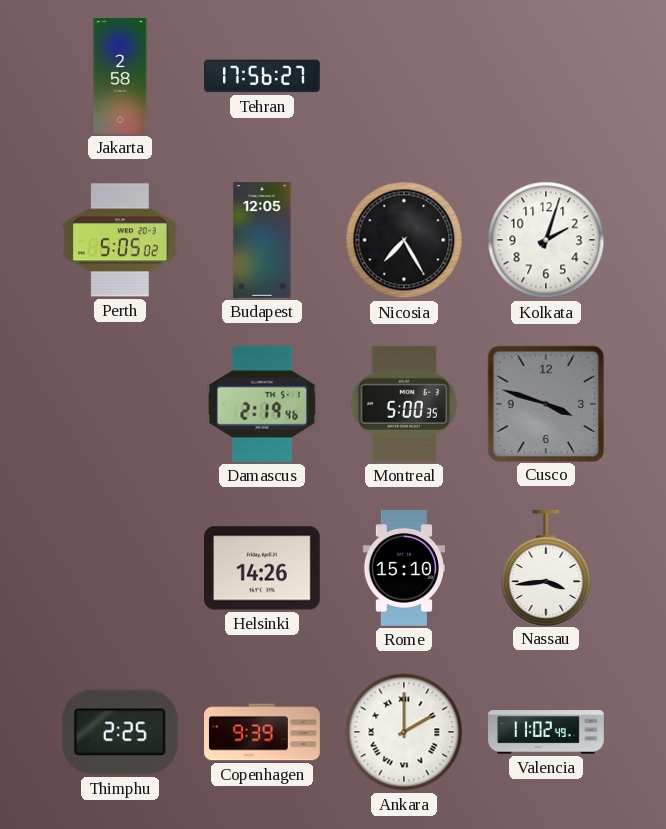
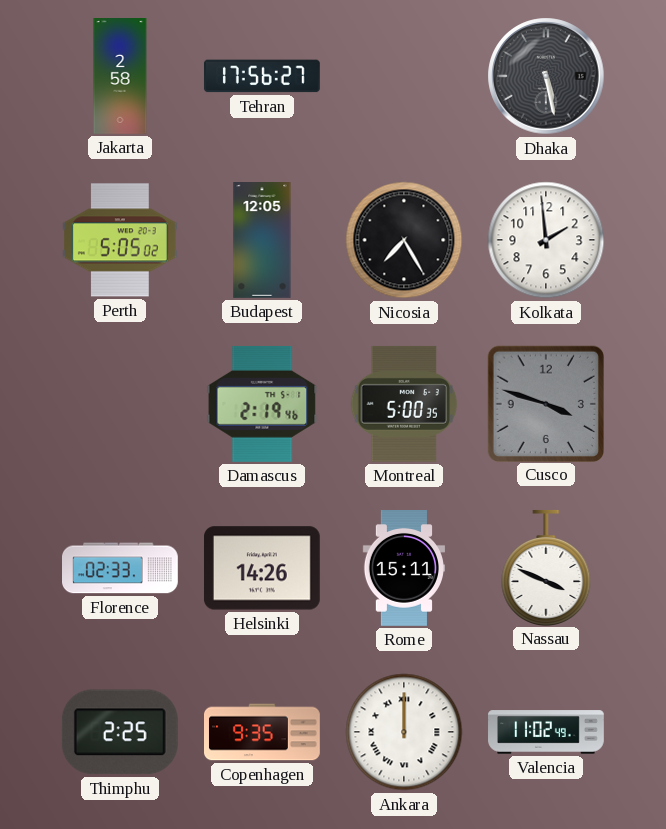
Dhaka: none -> 5:28 (546, 76)
Kolkata: 2:03 -> 1:59 (546, 240)
Florence: none -> 02:33 (121, 568)
Rome: 15:10 -> 15:11 (403, 569)
Nassau: 3:44 -> 3:49 (546, 567)
Copenhagen: 9:39 -> 9:35 (263, 732)
Ankara: 2:00 -> 12:00 (404, 732)
